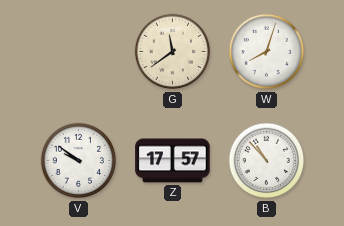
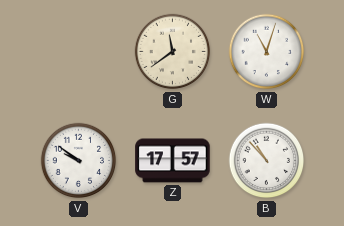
W: 8:03 -> 11:03 (267, 52)
